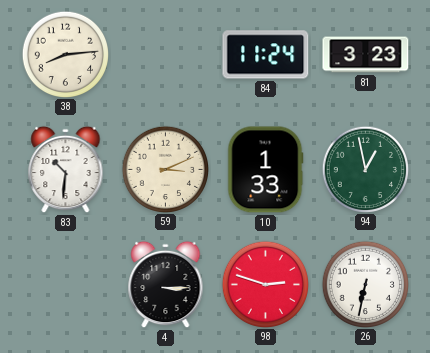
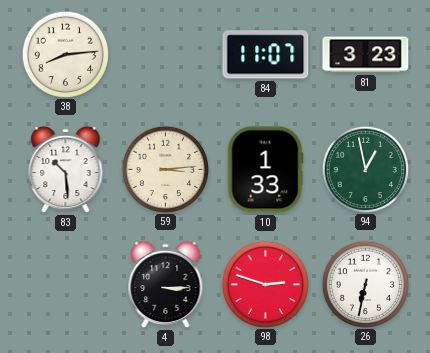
84: 11:24 -> 11:07 (266, 55)
83: 10:31 -> 10:29 (66, 170)
59: 3:11 -> 3:14 (165, 169)
